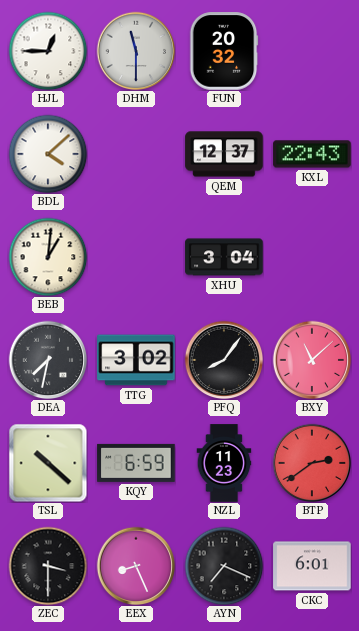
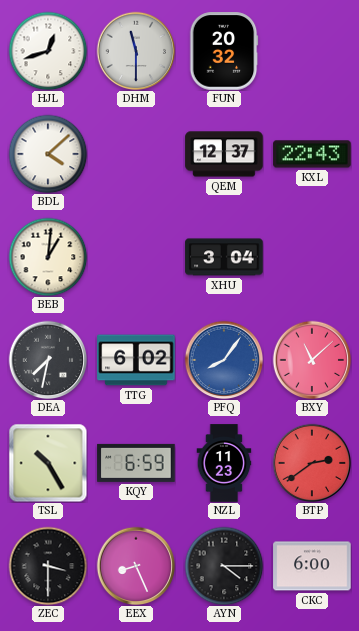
HJL: 12:45 -> 12:42 (48, 51)
TTG: 3:02 -> 6:02 (136, 360)
PFQ dial: black -> blue (224, 360)
TSL: 10:22 -> 10:25 (48, 463)
AYN: 7:19 -> 4:15 (224, 566)
CKC: 6:01 -> 6:00 (312, 566)
